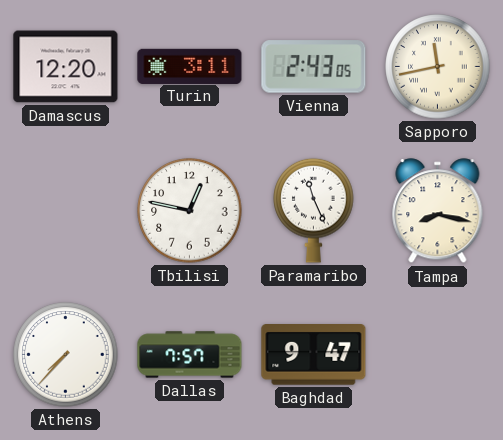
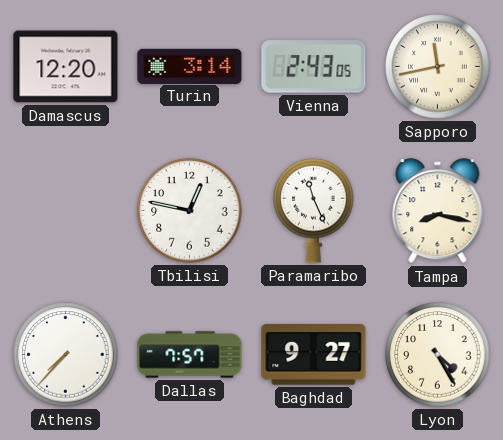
Turin: 3:11 -> 3:14 (190, 66)
Baghdad: 9:47 -> 9:27 (314, 355)
Lyon: none -> 4:25 (438, 355)
